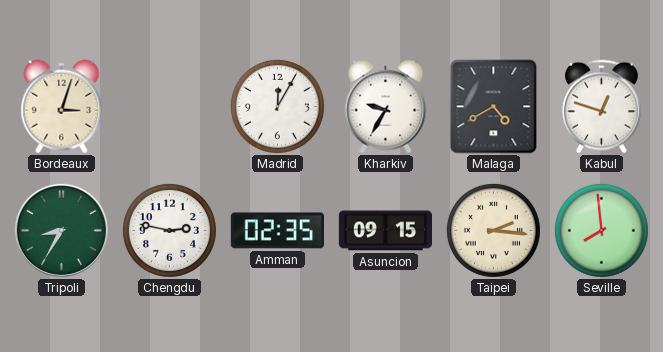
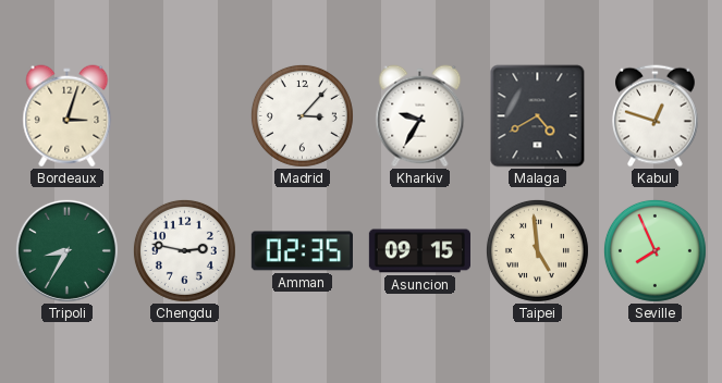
Madrid: 12:05 -> 3:07 (302, 115)
Taipei: 2:16 -> 4:59 (537, 250)
Seville: 7:59 -> 7:56 (654, 250)
